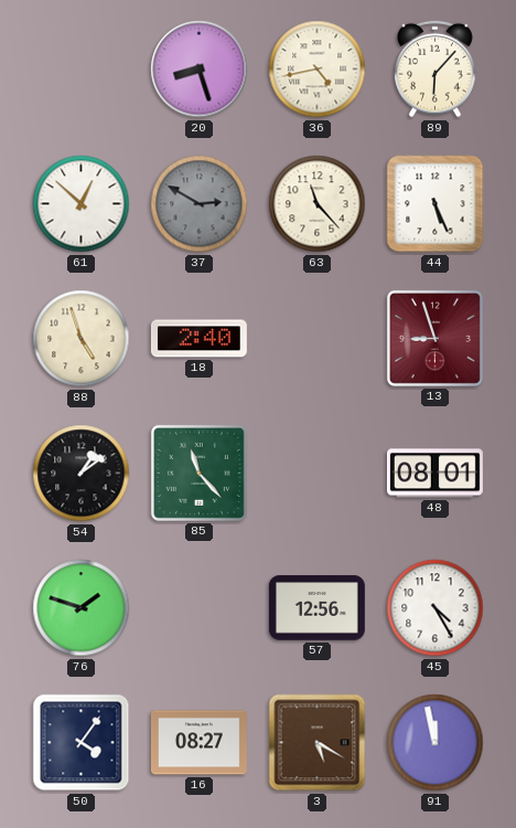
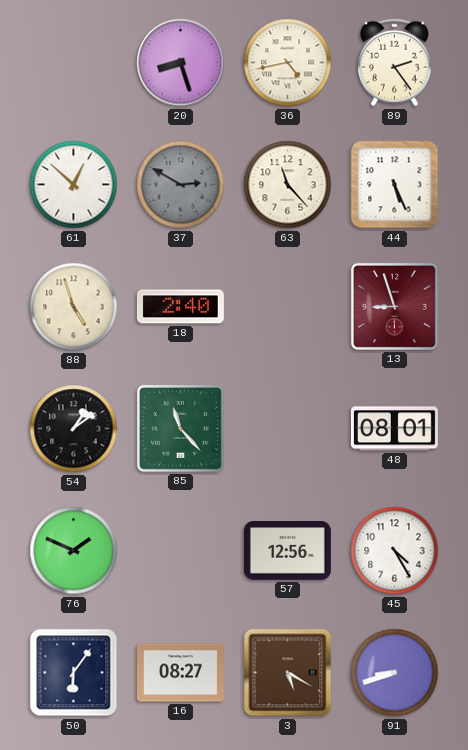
89: 6:07 -> 2:24 (395, 63)
76: 1:48 -> 1:49 (74, 551)
50: 4:06 -> 6:06 (74, 673)
91: 11:58 -> 8:42 (395, 673)
